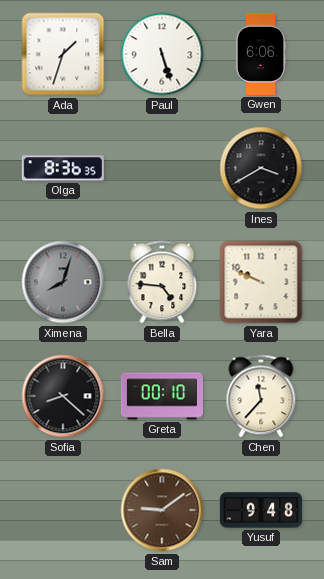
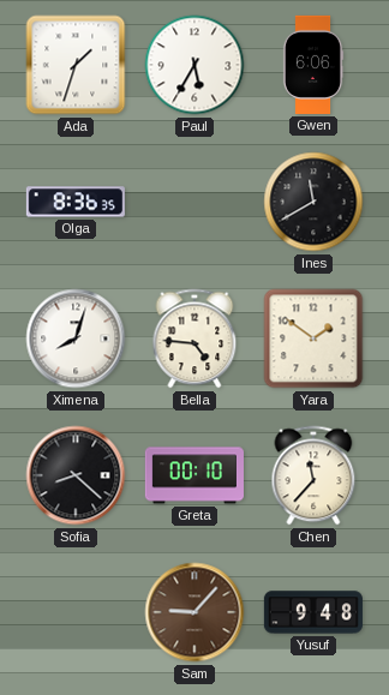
Paul: 5:27 -> 5:35 (194, 65)
Ines: 3:40 -> 11:40 (313, 202)
Ximena dial: grey -> white (76, 338)
Yara: 9:49 -> 1:51 (313, 338)
Sam: 9:09 -> 9:07 (194, 612)
